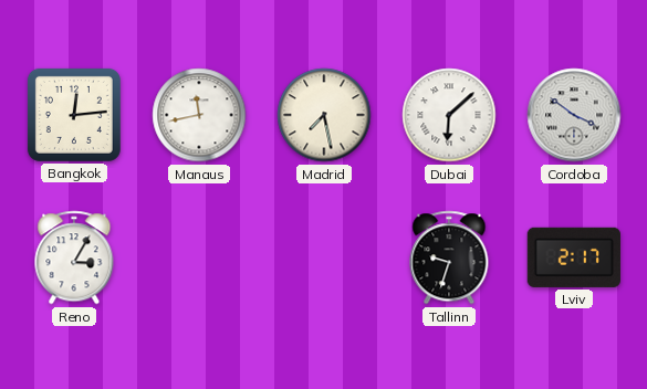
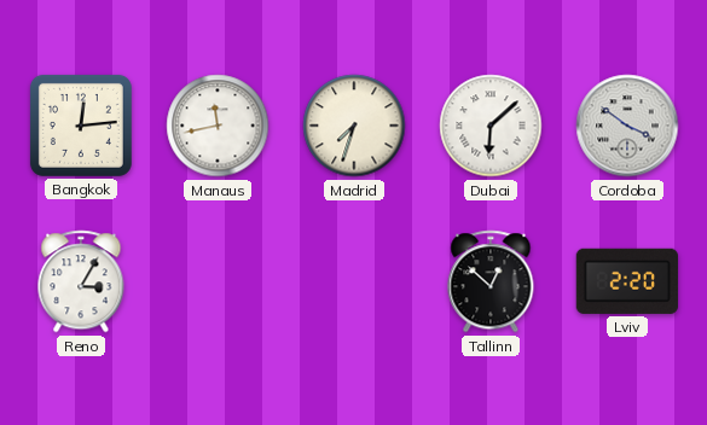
Madrid: 7:28 -> 7:33 (354, 126)
Tallinn: 9:33 -> 12:52 (491, 281)
Lviv: 2:17 -> 2:20 (627, 281)
